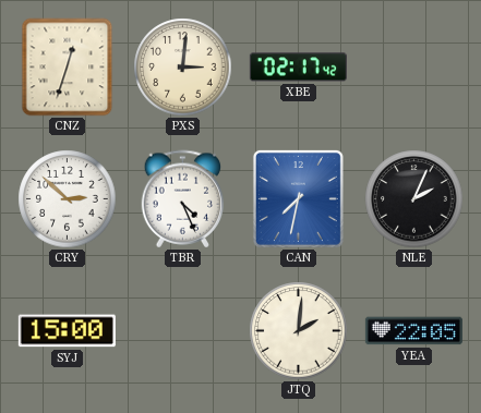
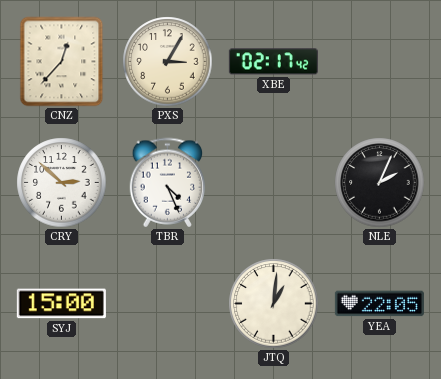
CNZ: 12:33 -> 12:37 (62, 62)
PXS: 3:01 -> 3:05 (168, 62)
CAN: 7:32 -> none (298, 198)
JTQ: 2:01 -> 1:01 (274, 304)
